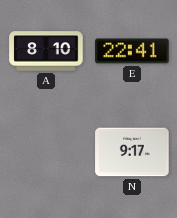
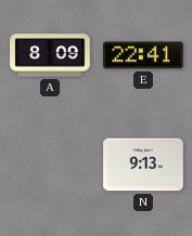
A: 8:10 -> 8:09 (50, 55)
N: 9:17 -> 9:13 (143, 165)
